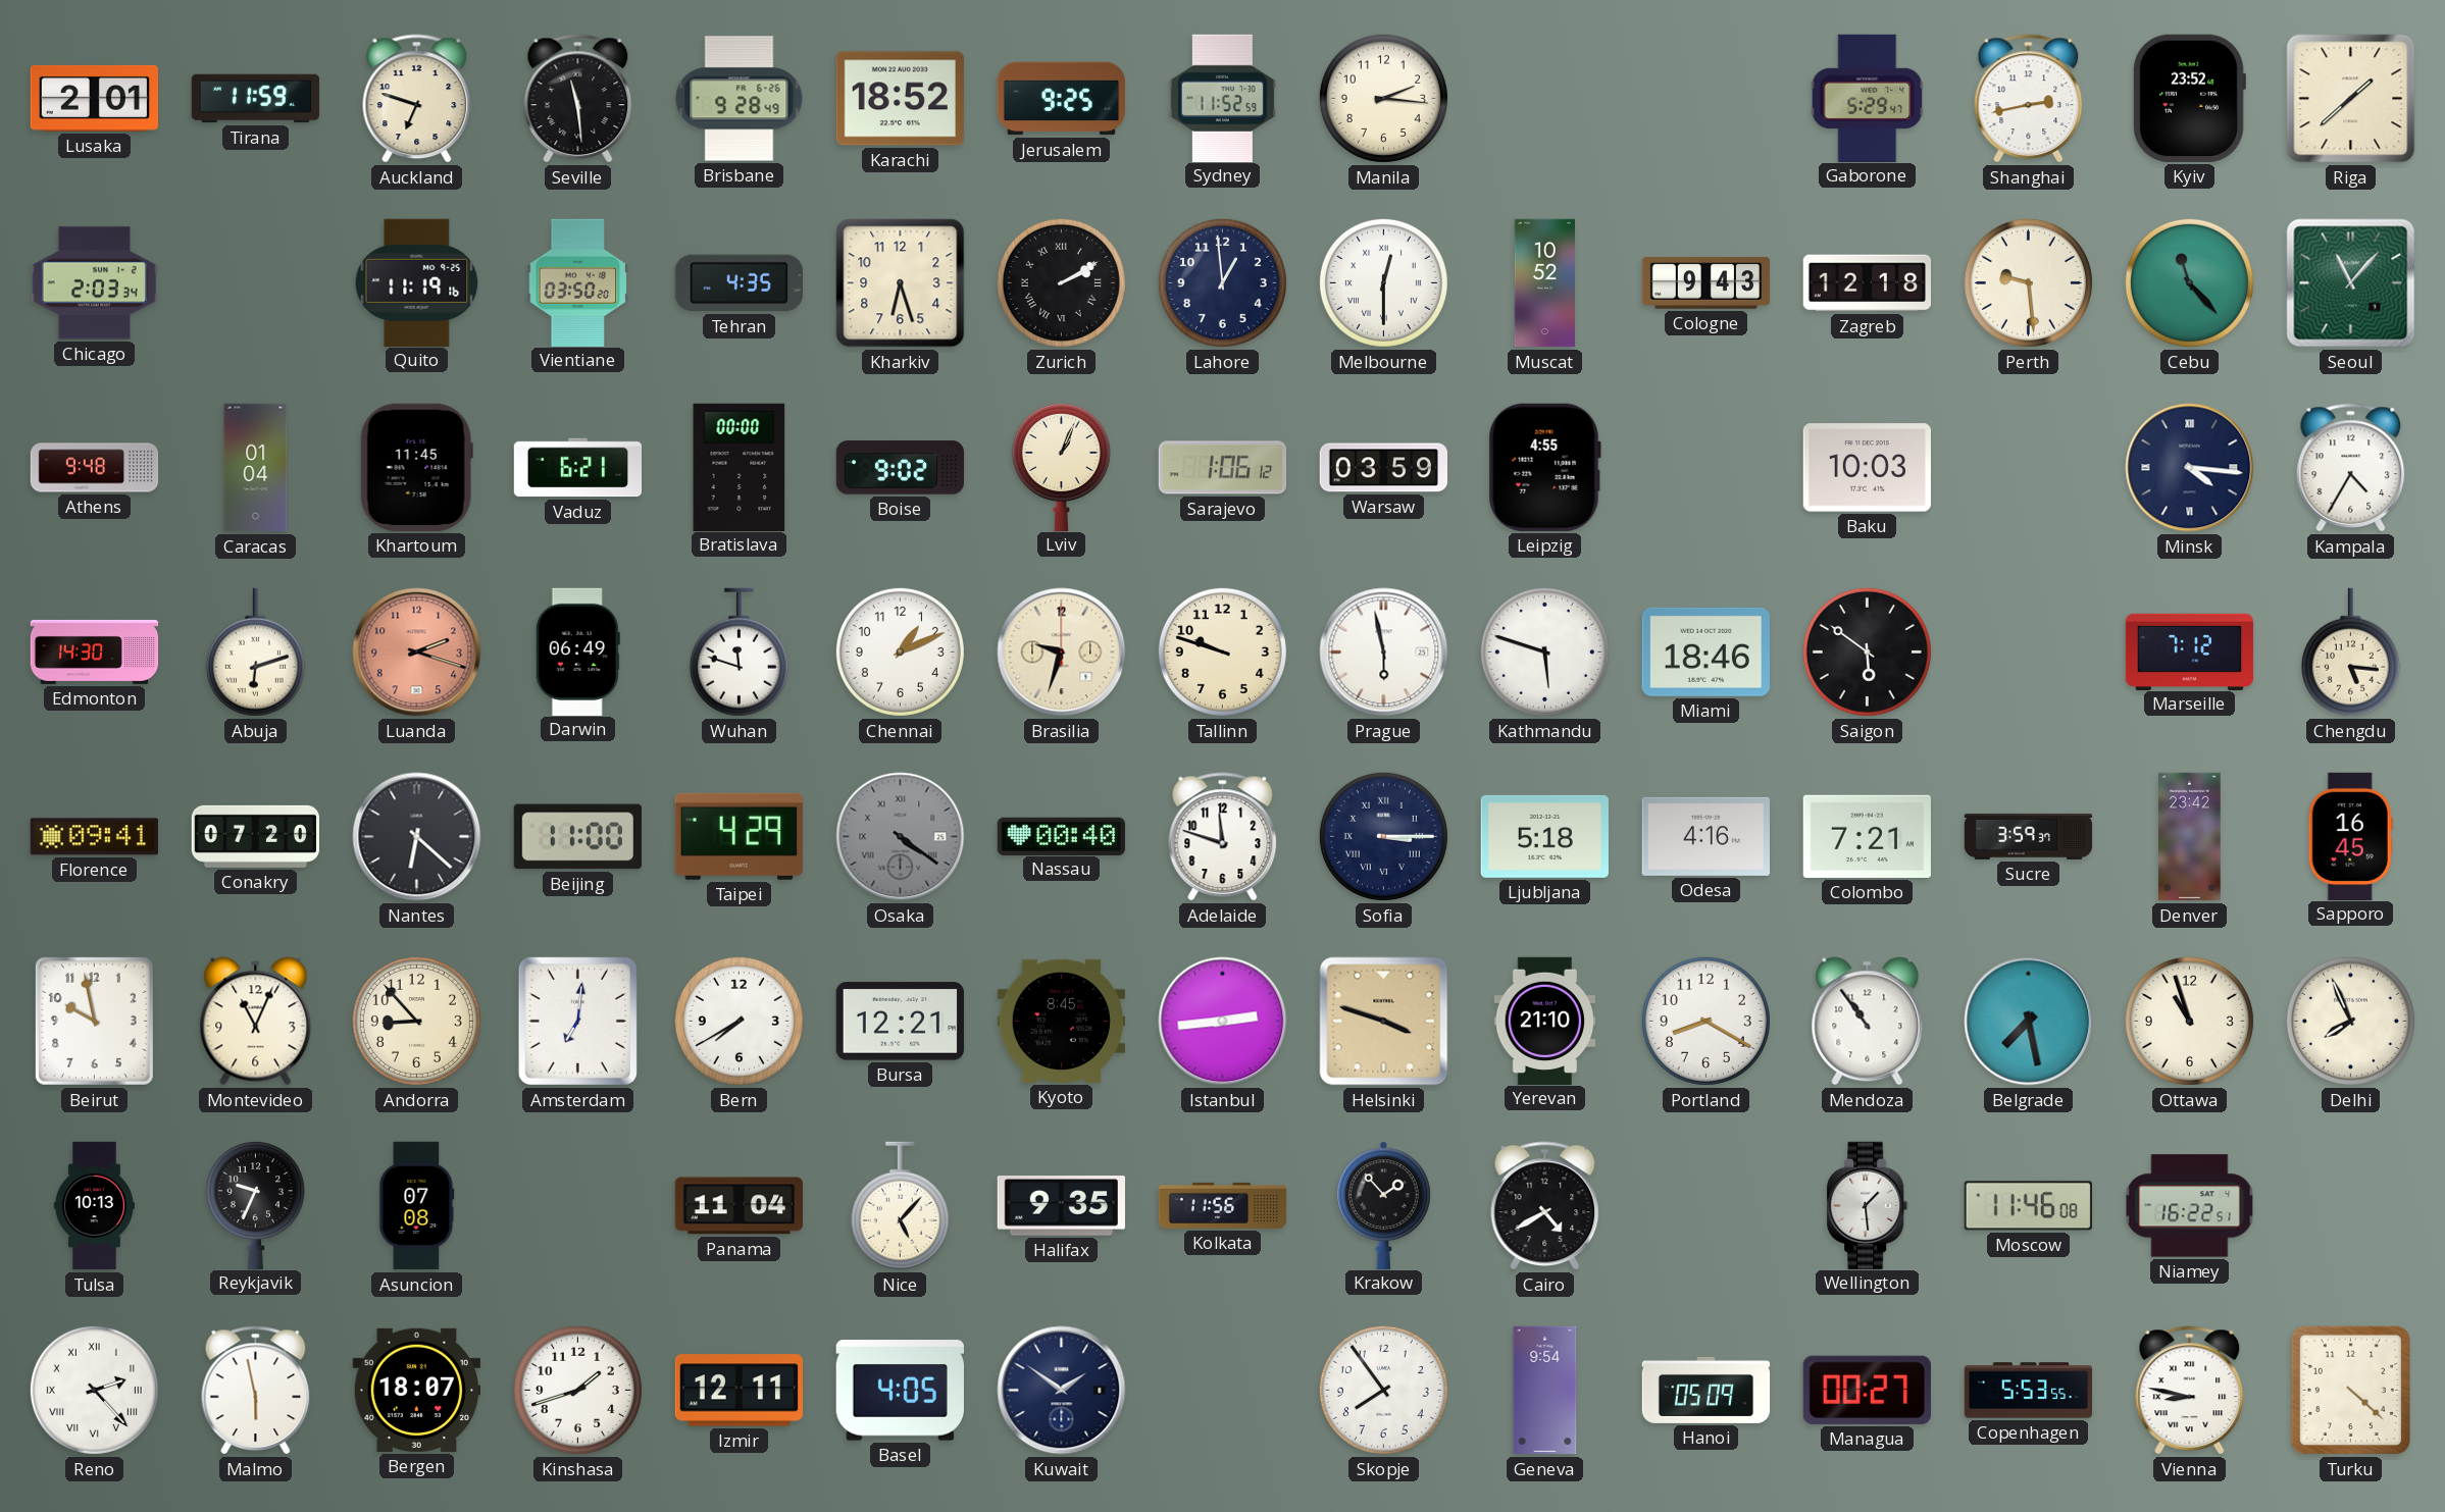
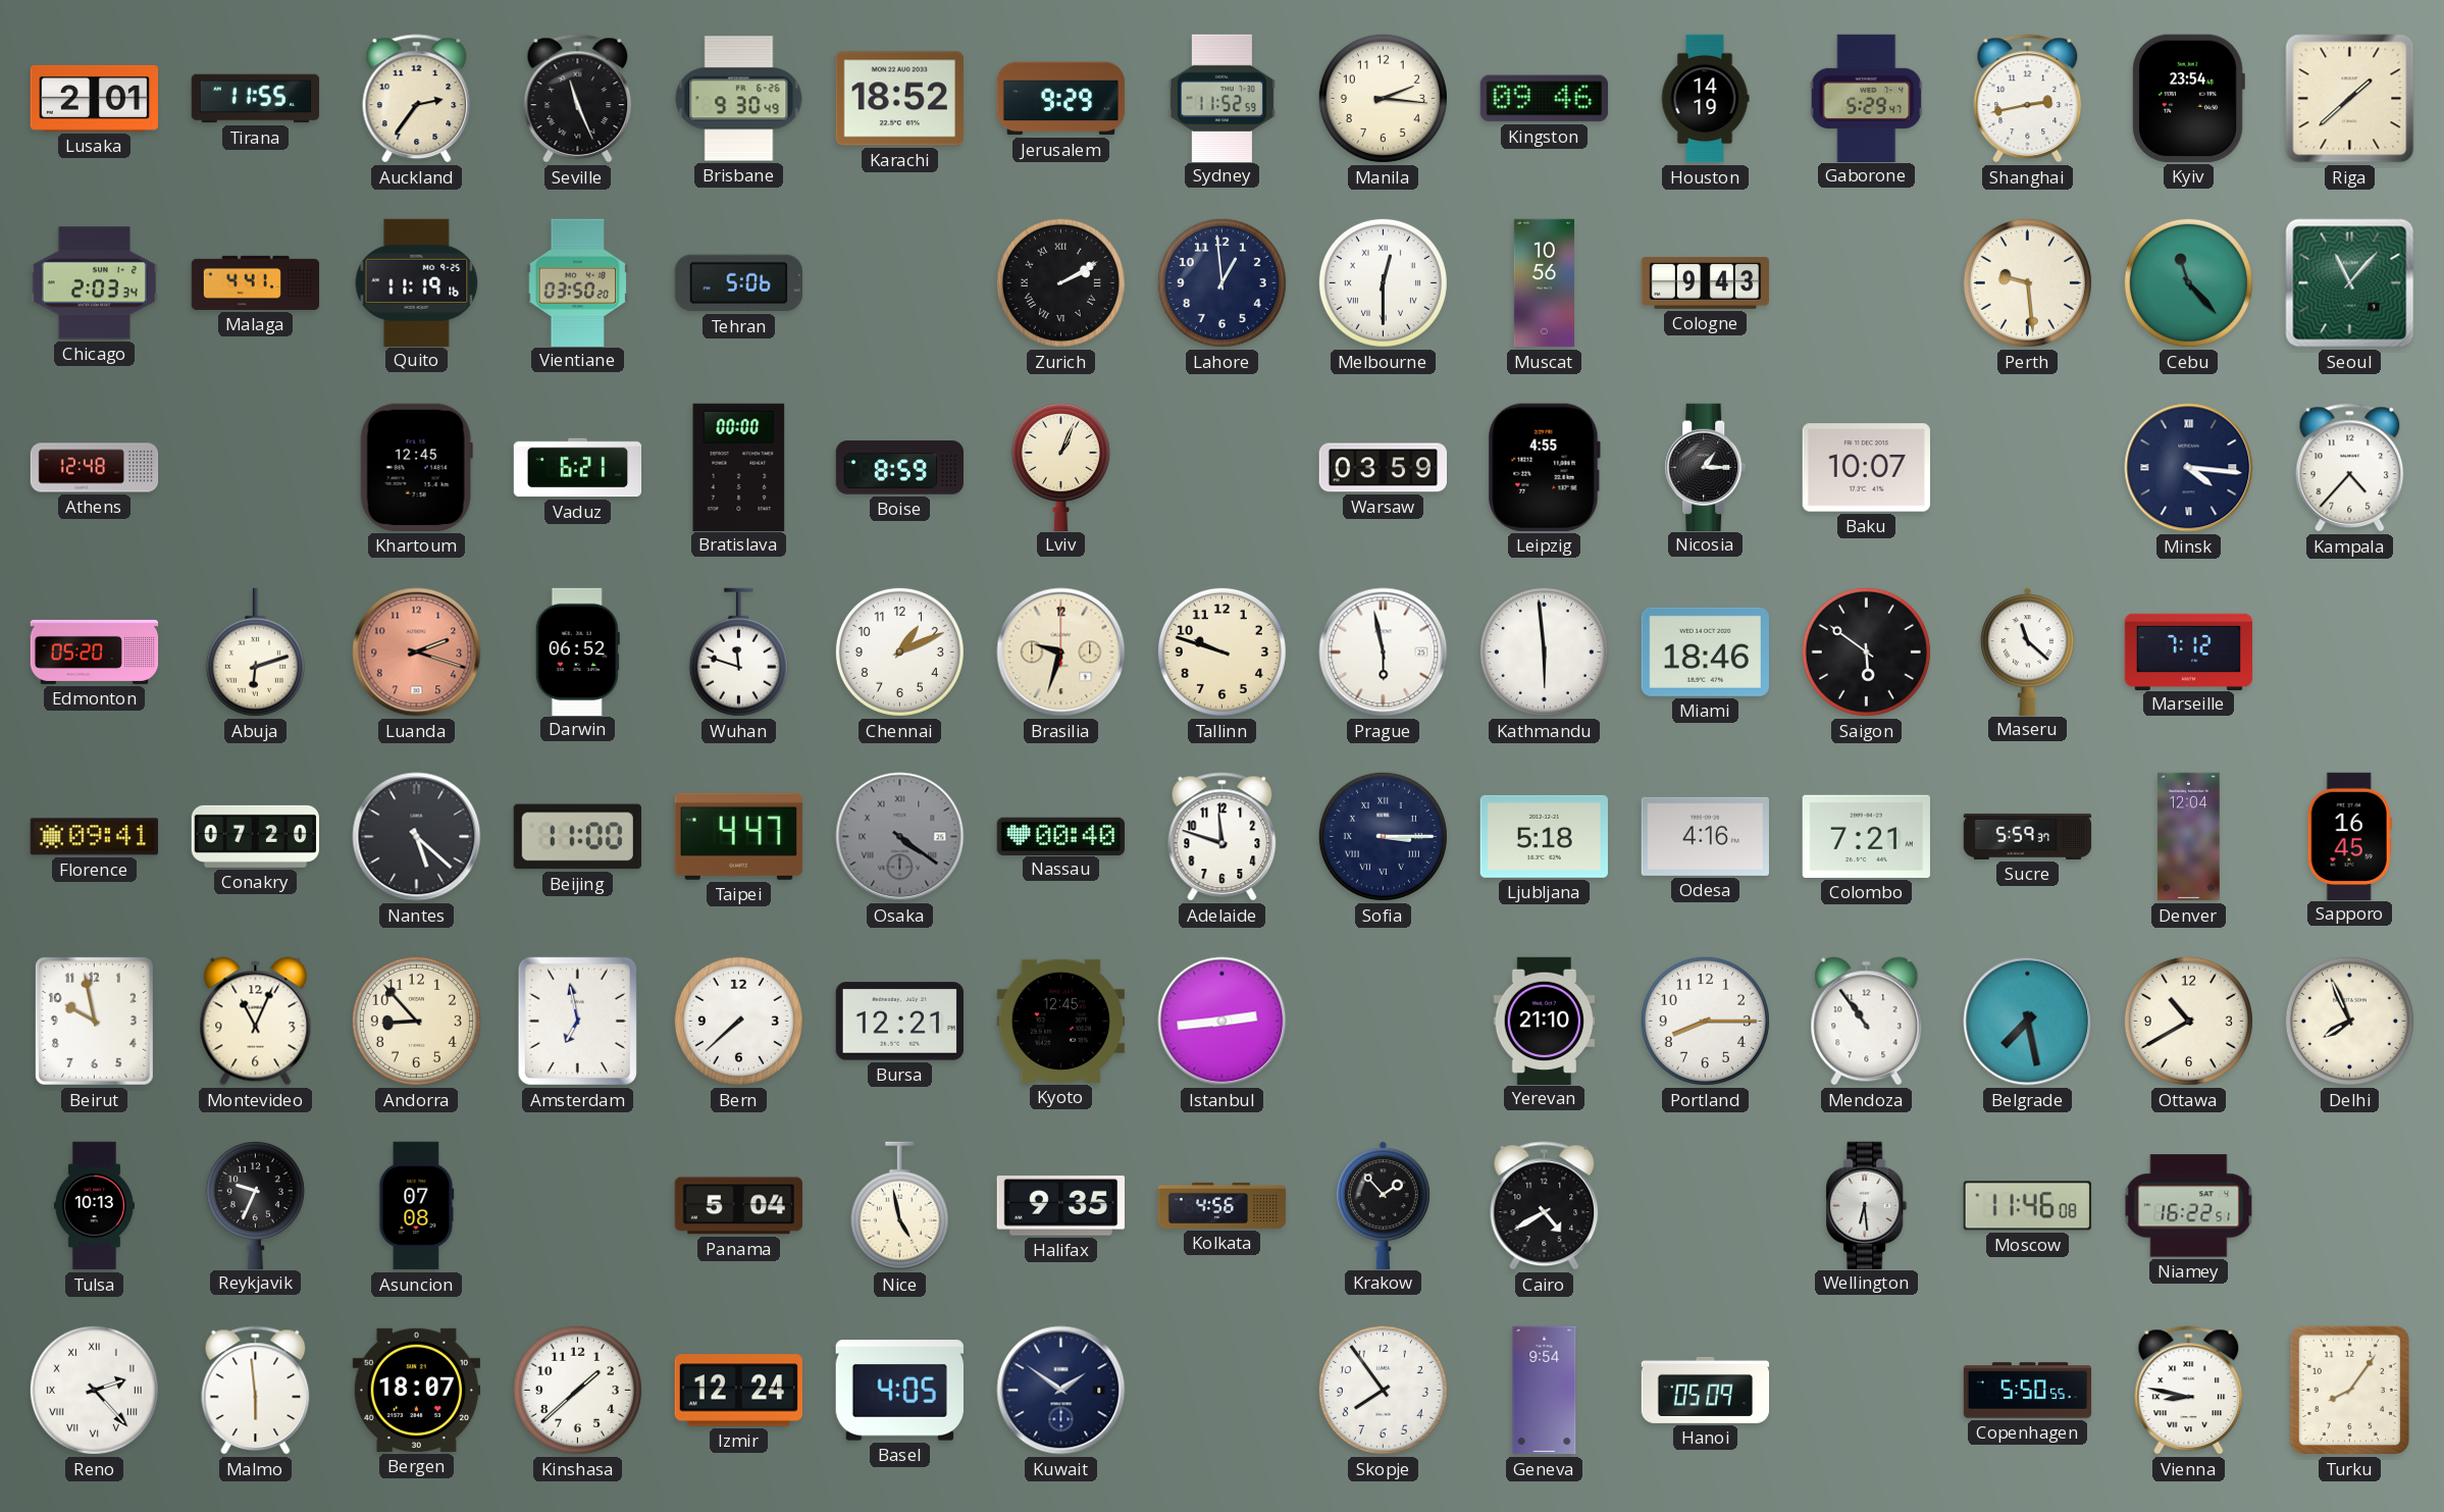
Tirana: 11:59 -> 11:55 (255, 99)
Auckland: 6:48 -> 2:36 (417, 99)
Seville: 11:29 -> 11:26 (578, 99)
Brisbane: 9:28 -> 9:30 (739, 99)
Jerusalem: 9:25 -> 9:29 (1061, 99)
Kingston: none -> 09:46 (1544, 99)
Houston: none -> 14:19 (1705, 99)
Kyiv: 23:52 -> 23:54 (2188, 98)
Malaga: none -> 4:41 (256, 282)
Tehran: 4:35 -> 5:06 (738, 283)
Kharkiv: 6:27 -> none (901, 283)
Muscat: 10:52 -> 10:56 (1544, 283)
Zagreb: 12:18 -> none (1867, 283)
Athens: 9:48 -> 12:48 (95, 468)
Caracas: 01:04 -> none (256, 468)
Khartoum: 11:45 -> 12:45 (416, 467)
Boise: 9:02 -> 8:59 (899, 468)
Sarajevo: 1:06 -> none (1223, 468)
Nicosia: none -> 1:15 (1706, 467)
Baku: 10:03 -> 10:07 (1866, 468)
Kampala: 4:35 -> 4:37 (2350, 468)
Edmonton: 14:30 -> 05:20 (95, 651)
Darwin: 06:49 -> 06:52 (577, 651)
Kathmandu: 5:48 -> 5:59 (1544, 651)
Maseru: none -> 11:22 (2027, 651)
Chengdu: 5:16 -> none (2350, 653)
Nantes: 6:22 -> 5:22 (417, 837)
Taipei: 4:29 -> 4:47 (738, 836)
Sucre: 3:59 -> 5:59 (2028, 836)
Denver: 23:42 -> 12:04 (2189, 837)
Amsterdam: 7:01 -> 6:58 (577, 1021)
Bern: 7:40 -> 7:38 (738, 1021)
Kyoto: 8:45 -> 12:45 (1060, 1021)
Helsinki: 3:48 -> none (1384, 1022)
Portland: 8:20 -> 8:15 (1705, 1021)
Ottawa: 10:57 -> 10:40 (2188, 1021)
Panama: 11:04 -> 5:04 (738, 1206)
Nice: 5:07 -> 4:58 (899, 1206)
Kolkata: 11:56 -> 4:56 (1223, 1205)
Wellington: 1:29 -> 6:29 (1867, 1205)
Malmo: 5:58 -> 5:59 (256, 1391)
Kinshasa: 1:42 -> 1:38 (577, 1390)
Izmir: 12:11 -> 12:24 (738, 1391)
Managua: 00:27 -> none (1867, 1390)
Copenhagen: 5:53 -> 5:50 (2028, 1391)
Turku: 4:22 -> 8:06 (2350, 1391)
